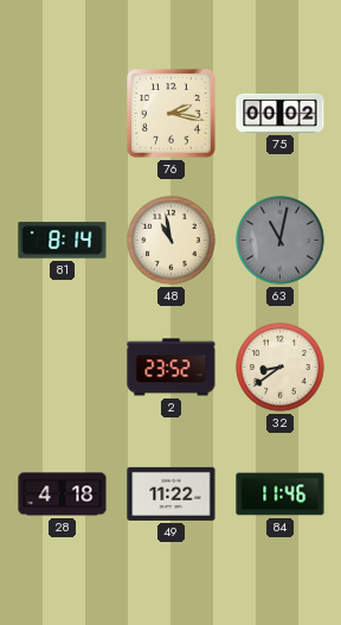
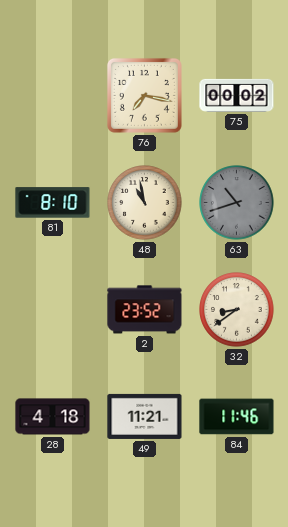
76: 2:17 -> 7:17 (144, 95)
81: 8:14 -> 8:10 (53, 203)
63: 11:02 -> 10:42 (237, 203)
49: 11:22 -> 11:21 (145, 416)
